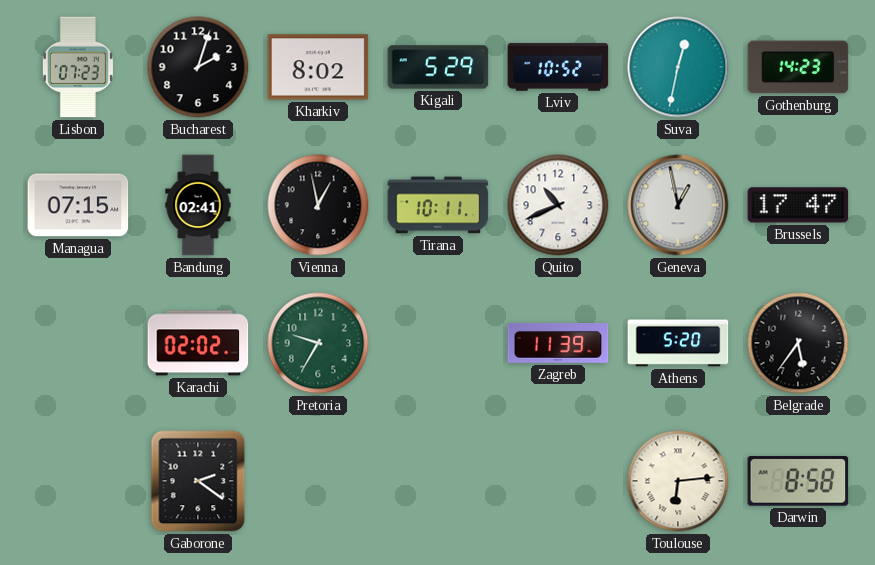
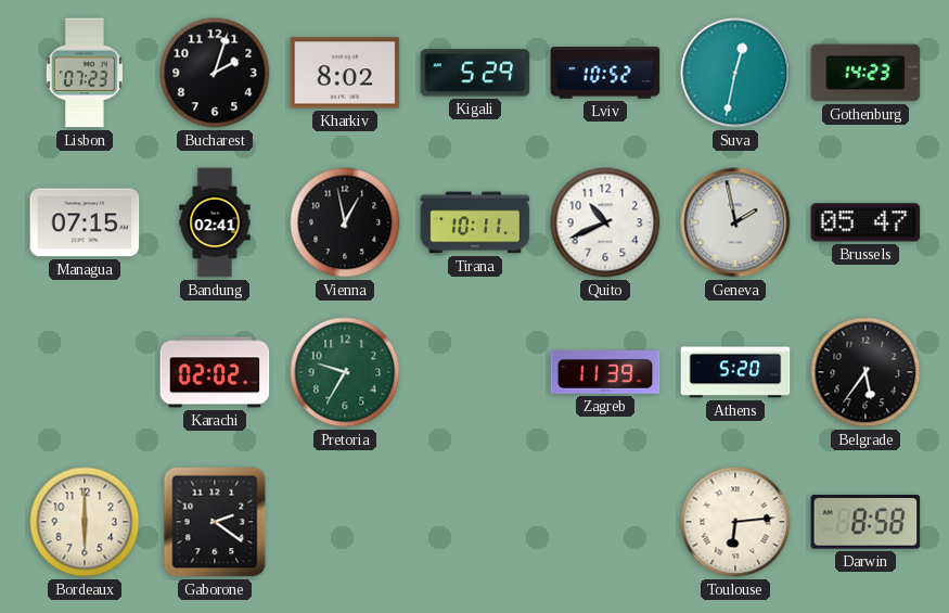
Geneva: 12:58 -> 1:58 (735, 222)
Brussels: 17:47 -> 05:47 (865, 222)
Bordeaux: none -> 6:00 (85, 522)
